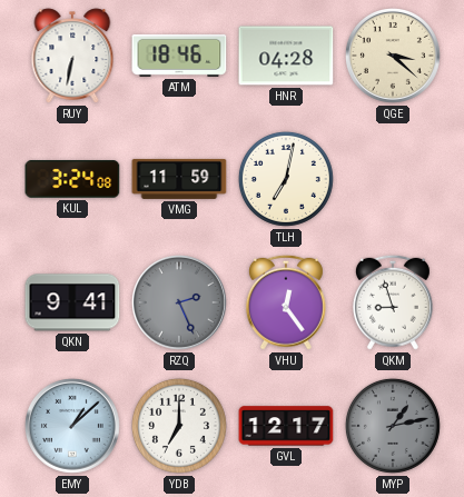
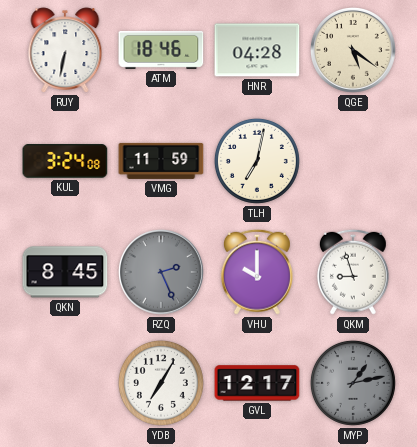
QGE: 3:22 -> 5:21 (354, 51)
QKN: 9:41 -> 8:45 (65, 272)
VHU: 12:24 -> 10:00 (257, 272)
EMY: 1:08 -> none (73, 427)
YDB: 7:00 -> 7:05 (161, 383)
